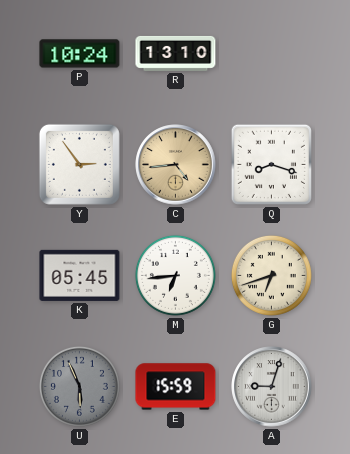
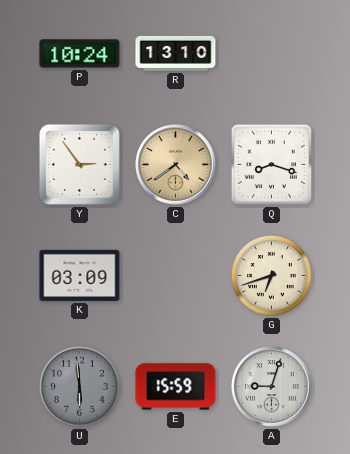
C: 4:44 -> 4:39 (176, 165)
K: 05:45 -> 03:09 (80, 275)
M: 6:44 -> none (175, 275)
U: 5:56 -> 5:59 (79, 386)
